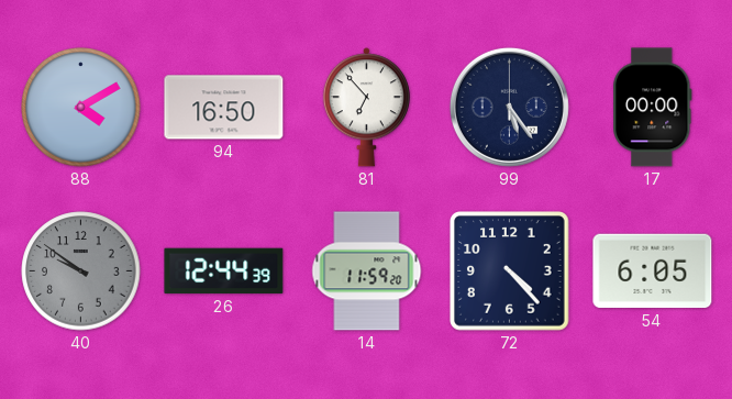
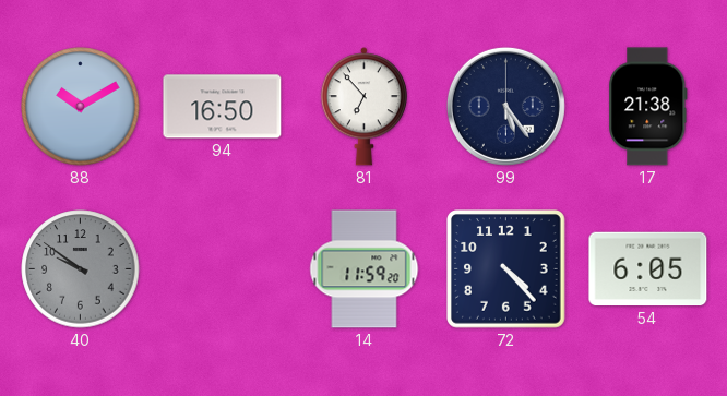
88: 4:10 -> 10:10 (81, 107)
17: 00:00 -> 21:38 (648, 107)
26: 12:44 -> none (224, 271)
